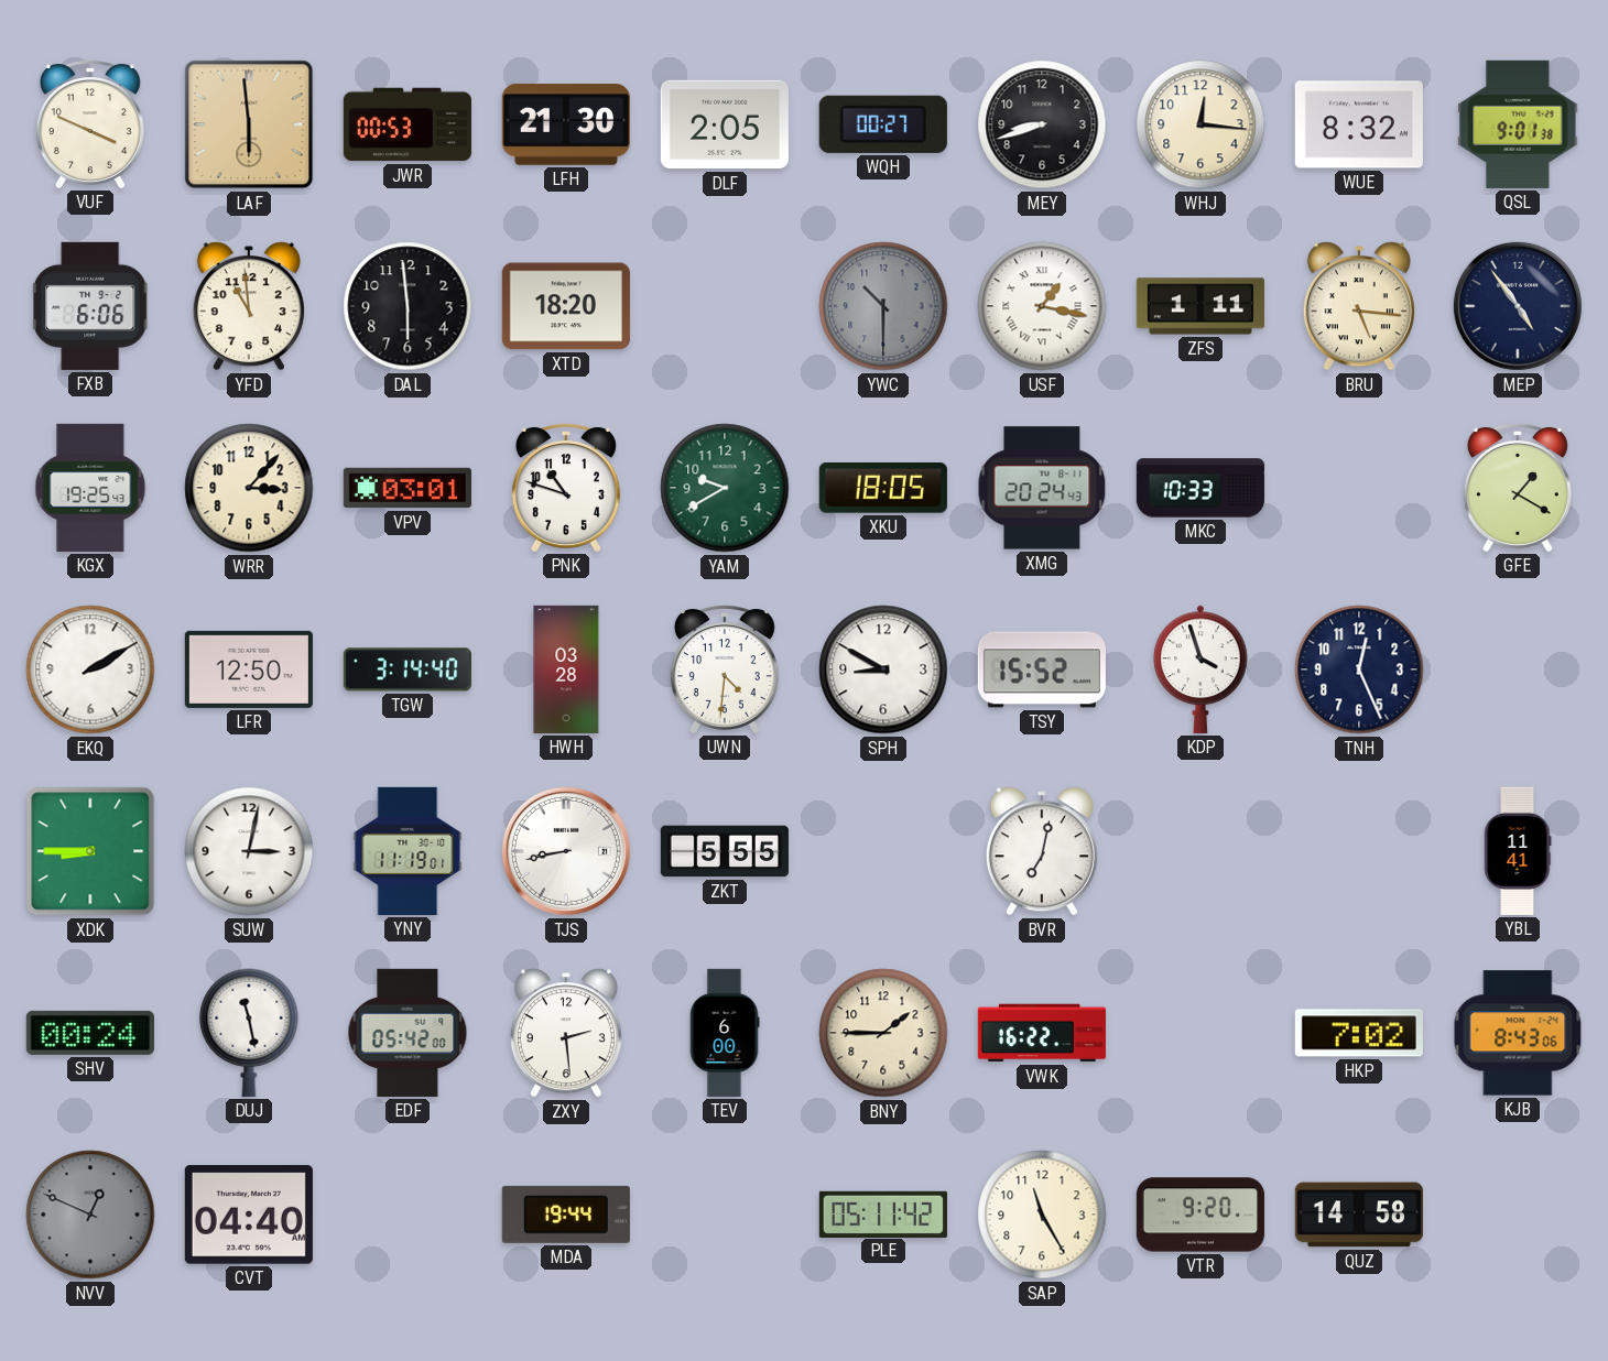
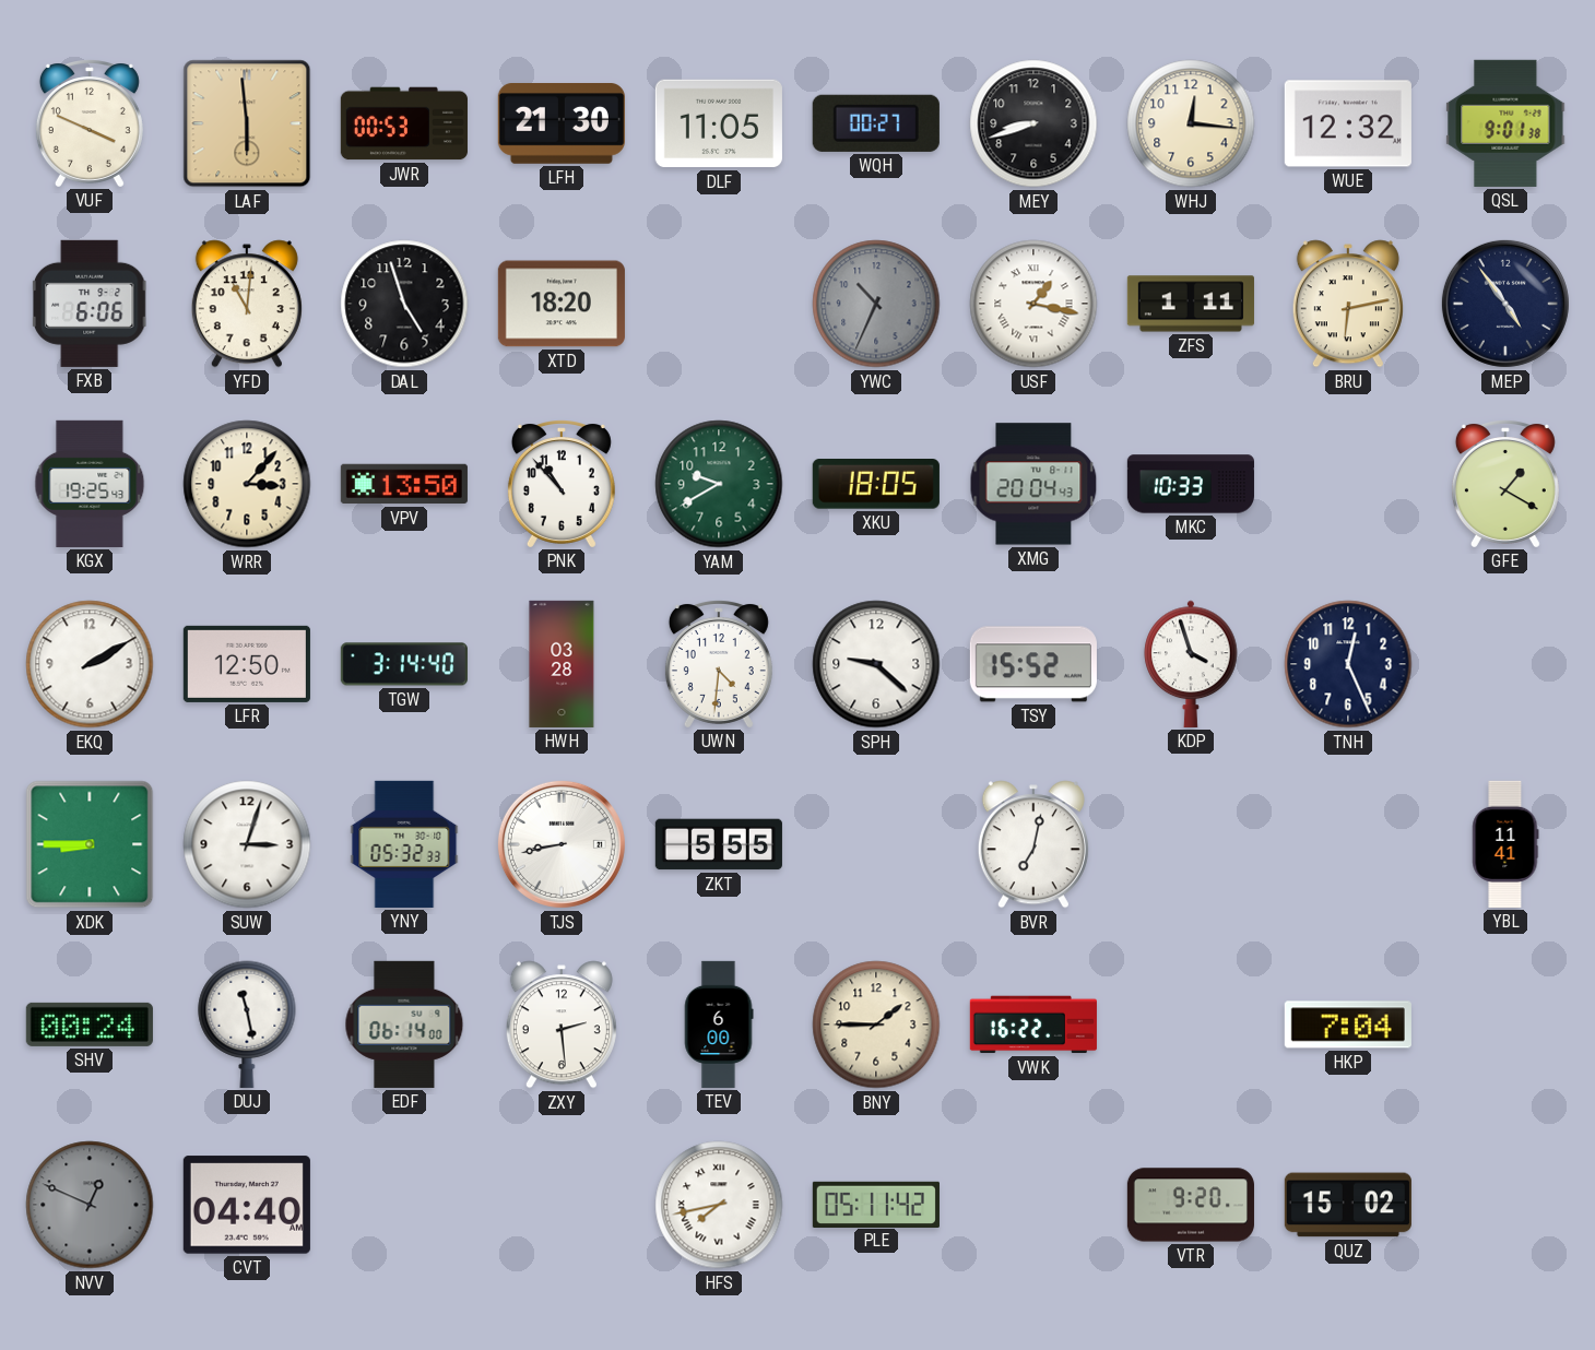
DLF: 2:05 -> 11:05 (719, 123)
WUE: 8:32 -> 12:32 (1348, 123)
YFD: 10:59 -> 11:01 (247, 304)
DAL: 5:59 -> 4:57 (404, 304)
YWC: 10:30 -> 10:34 (876, 304)
BRU: 5:16 -> 6:13 (1348, 304)
VPV: 03:01 -> 13:50 (404, 484)
PNK: 10:48 -> 10:53 (562, 484)
XMG: 20:24 -> 20:04 (1033, 484)
SPH: 8:50 -> 9:22 (876, 664)
SUW: 3:02 -> 3:03 (247, 844)
YNY: 11:19 -> 05:32 (404, 844)
EDF: 05:42 -> 06:14 (404, 1025)
HKP: 7:02 -> 7:04 (1348, 1025)
KJB: 8:43 -> none (1518, 1033)
MDA: 19:44 -> none (566, 1215)
HFS: none -> 7:43 (719, 1205)
SAP: 11:25 -> none (1042, 1215)
QUZ: 14:58 -> 15:02 (1348, 1205)
